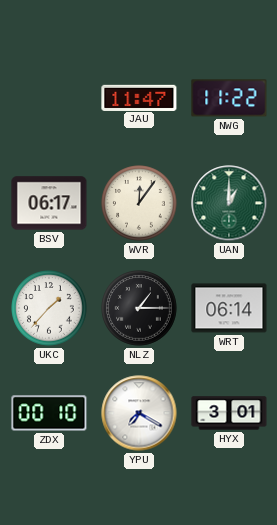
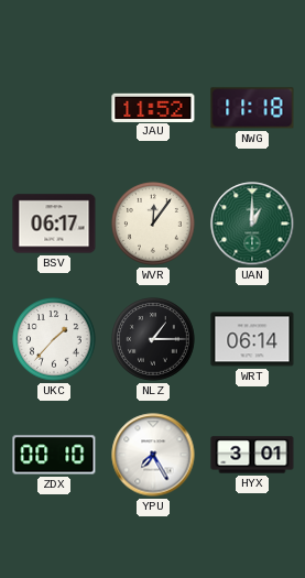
JAU: 11:47 -> 11:52 (153, 107)
NWG: 11:22 -> 11:18 (252, 108)
YPU: 7:20 -> 7:25 (153, 455)
